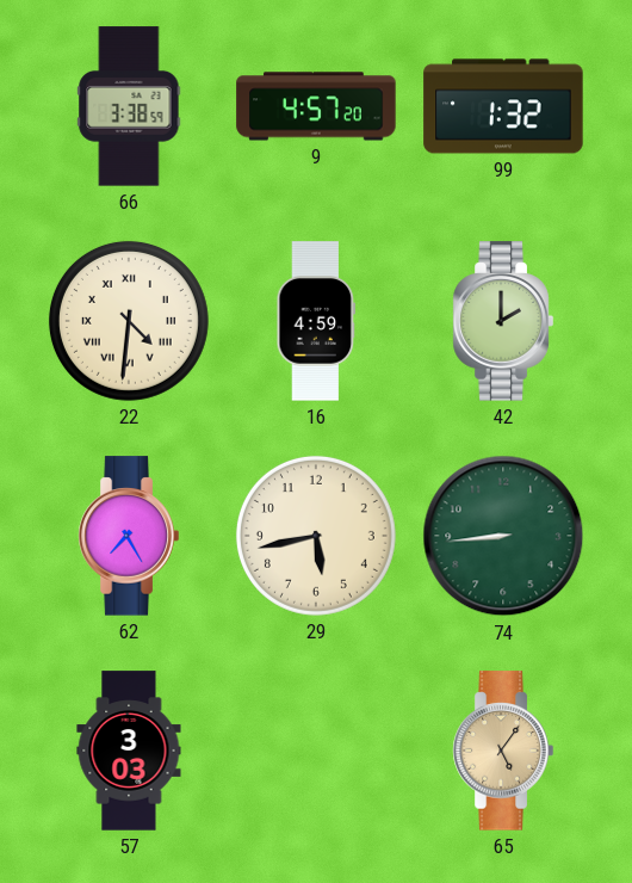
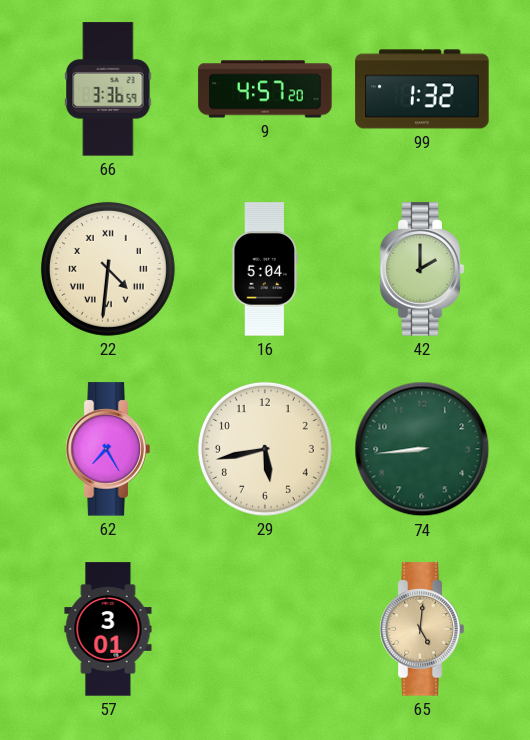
66: 3:38 -> 3:36 (108, 89)
16: 4:59 -> 5:04 (265, 269)
57: 3:03 -> 3:01 (108, 629)
65: 5:06 -> 5:01 (422, 629)
